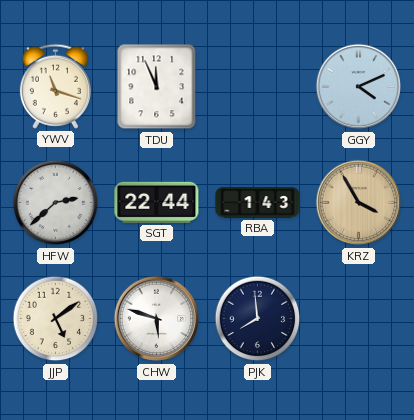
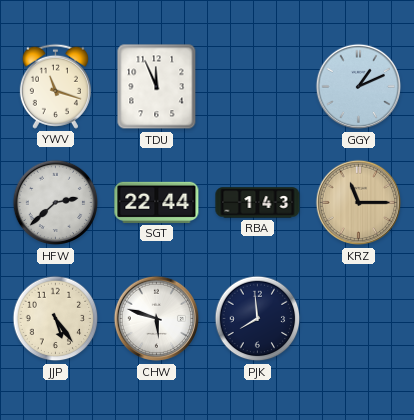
GGY: 4:11 -> 1:11 (359, 87)
KRZ: 3:55 -> 11:15 (359, 203)
JJP: 5:09 -> 5:24 (56, 319)
